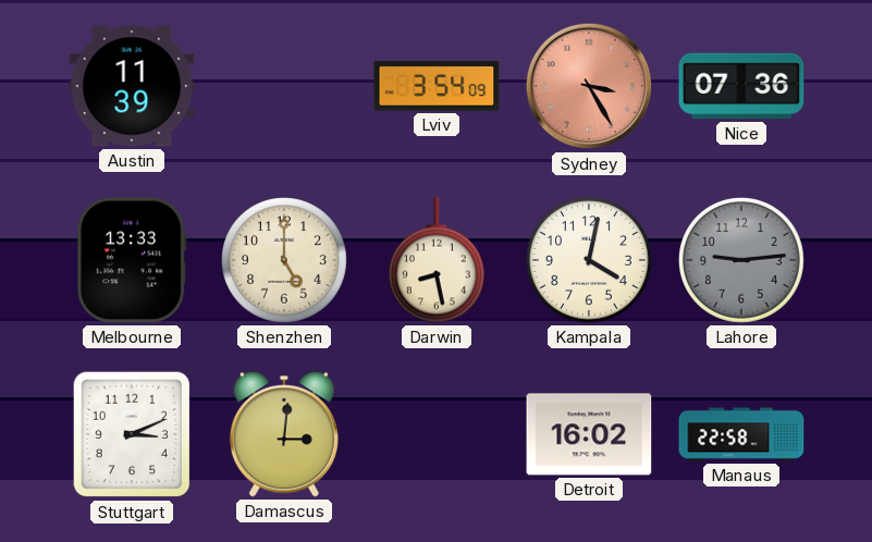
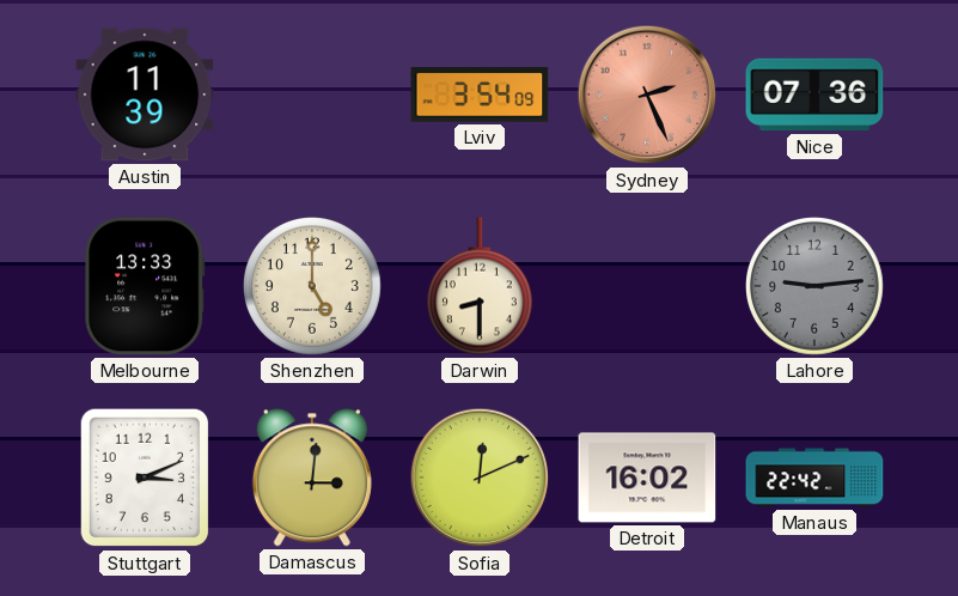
Sydney: 3:25 -> 2:26 (647, 95)
Darwin: 8:28 -> 8:30 (480, 286)
Kampala: 4:02 -> none (590, 261)
Sofia: none -> 12:11 (480, 478)
Manaus: 22:58 -> 22:42 (814, 478)
